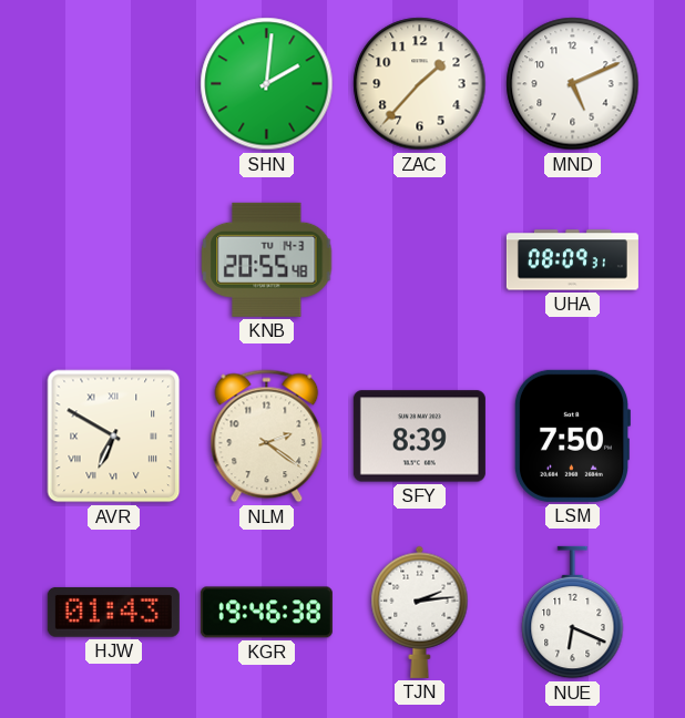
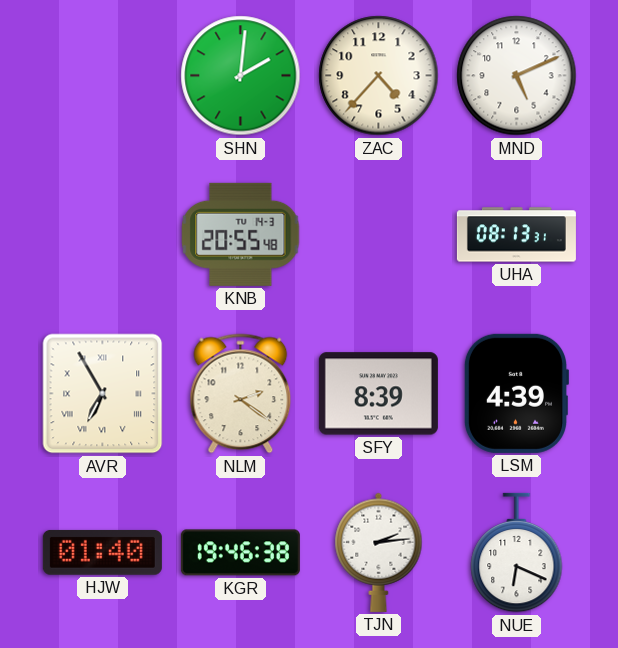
ZAC: 1:37 -> 4:37 (379, 76)
UHA: 08:09 -> 08:13 (516, 235)
AVR: 6:50 -> 6:55 (103, 394)
LSM: 7:50 -> 4:39 (515, 393)
HJW: 01:43 -> 01:40 (102, 552)
